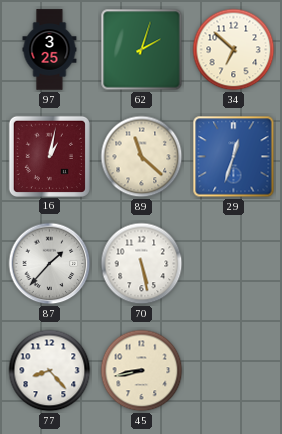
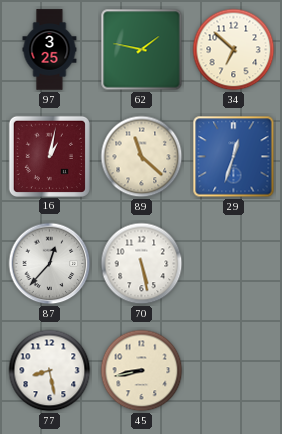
62: 2:03 -> 1:47 (142, 50)
87: 1:37 -> 12:37 (50, 264)
77: 8:23 -> 8:28 (50, 371)
